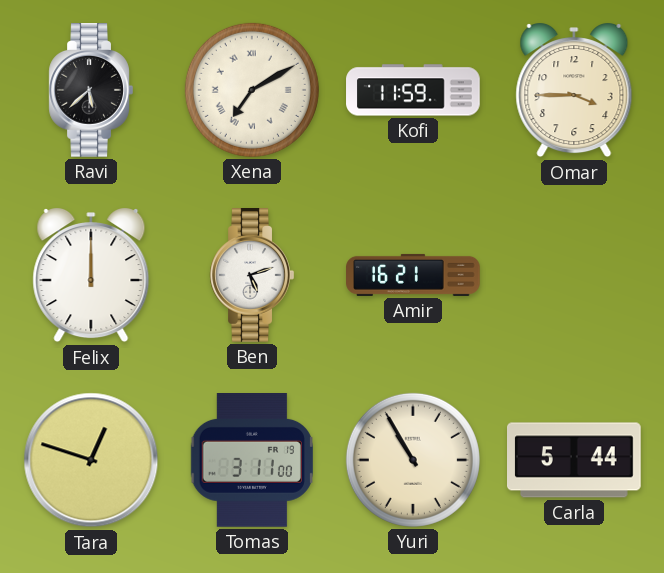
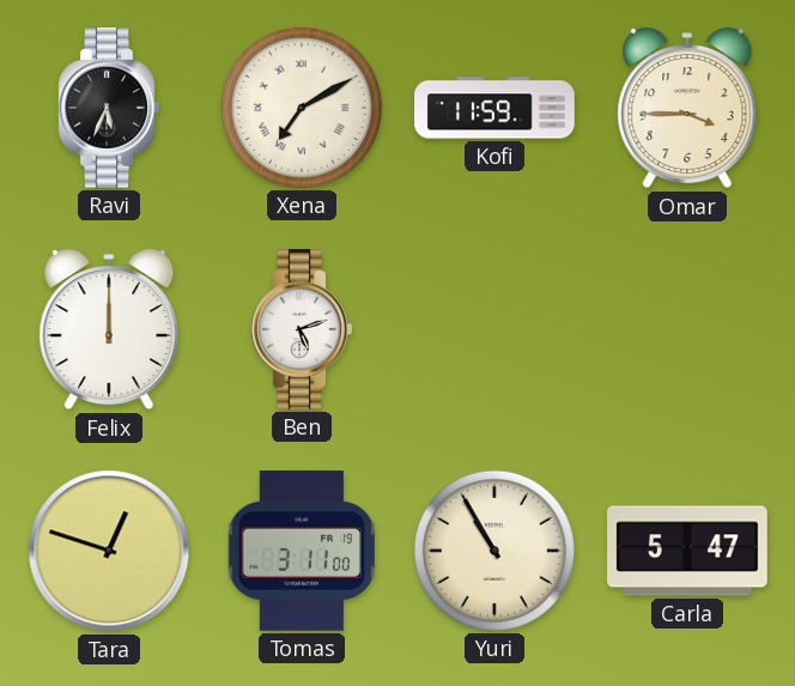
Ravi: 5:38 -> 5:34 (109, 109)
Amir: 16:21 -> none (413, 275)
Carla: 5:44 -> 5:47 (688, 551)
